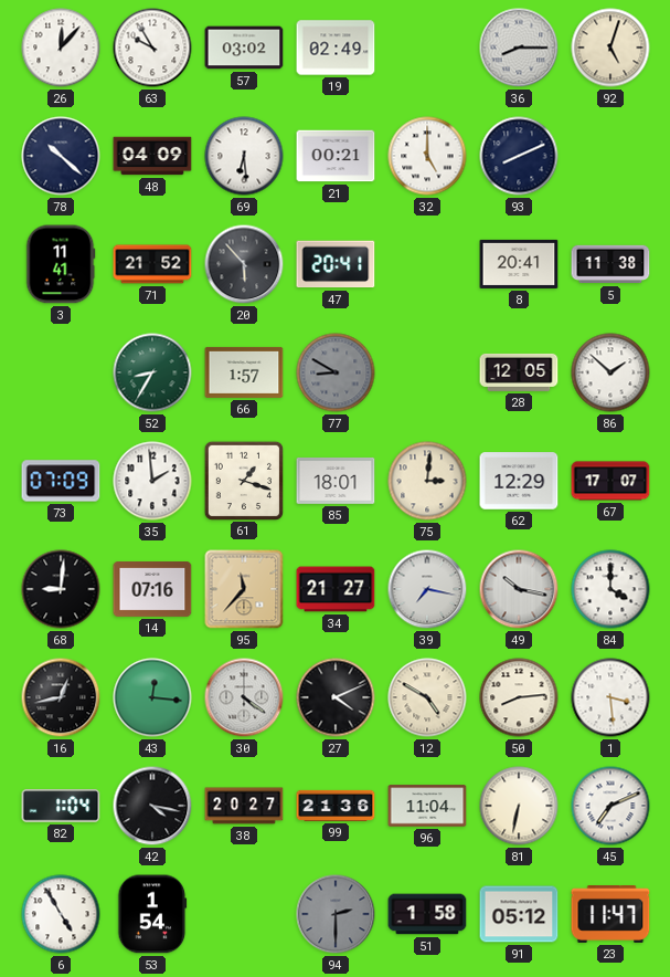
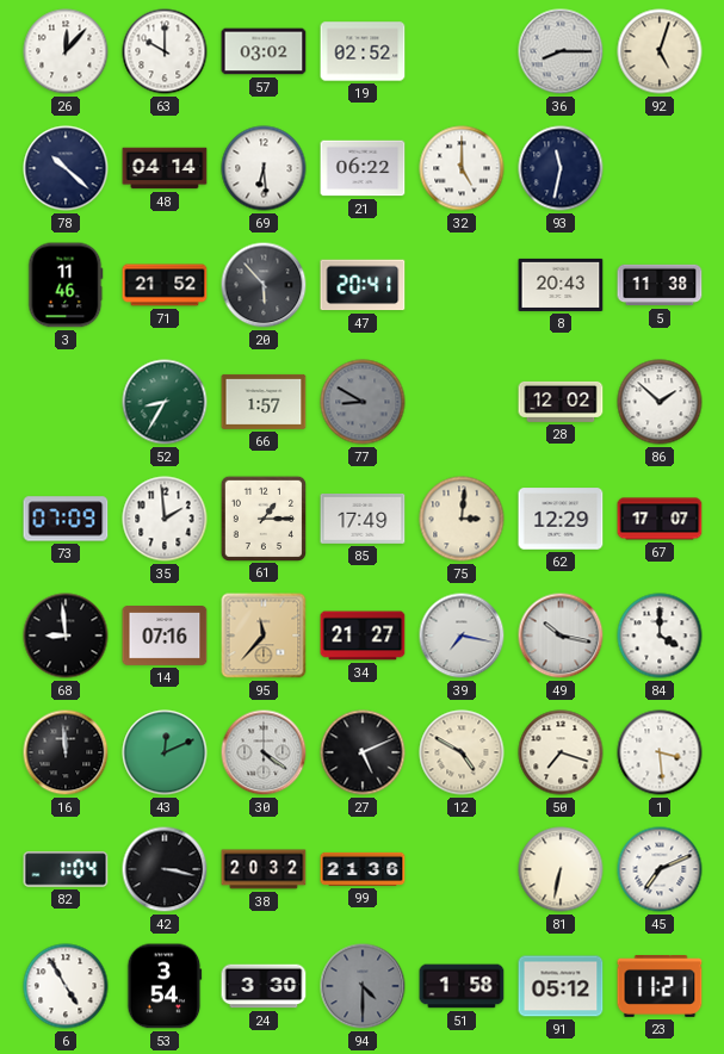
63: 9:55 -> 10:00 (165, 51)
19: 02:49 -> 02:52 (363, 51)
48: 04:09 -> 04:14 (165, 168)
21: 00:21 -> 06:22 (363, 168)
93: 8:11 -> 11:32 (561, 168)
3: 11:41 -> 11:46 (66, 285)
8: 20:41 -> 20:43 (561, 285)
28: 12:05 -> 12:02 (561, 402)
61: 1:18 -> 1:15 (262, 517)
85: 18:01 -> 17:49 (363, 519)
68: 9:01 -> 8:59 (66, 635)
16: 12:43 -> 11:59 (66, 752)
43: 12:16 -> 12:11 (165, 752)
27: 4:11 -> 5:11 (363, 752)
50: 8:14 -> 7:18 (561, 752)
42: 4:17 -> 3:17 (165, 869)
38: 20:27 -> 20:32 (264, 869)
96: 11:04 -> none (427, 806)
53: 1:54 -> 3:54 (165, 986)
24: none -> 3:30 (264, 986)
94: 2:30 -> 4:30 (363, 986)
23: 11:47 -> 11:21 (660, 987)
